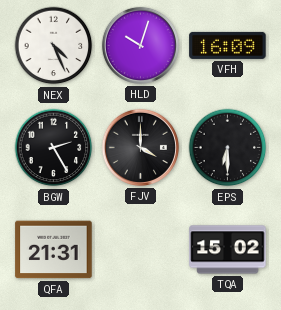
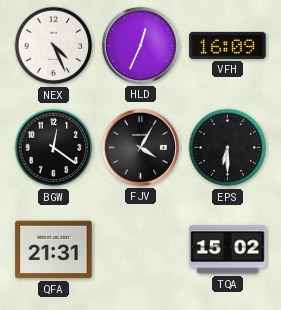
HLD: 10:03 -> 12:34 (140, 45)
BGW: 2:25 -> 12:21 (54, 148)
FJV: 4:00 -> 4:05 (140, 147)
